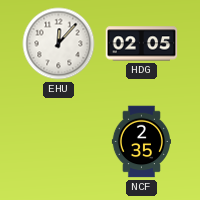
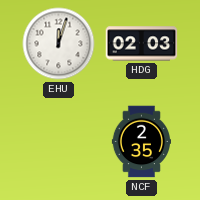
EHU: 12:07 -> 12:03 (59, 44)
HDG: 02:05 -> 02:03 (142, 44)
